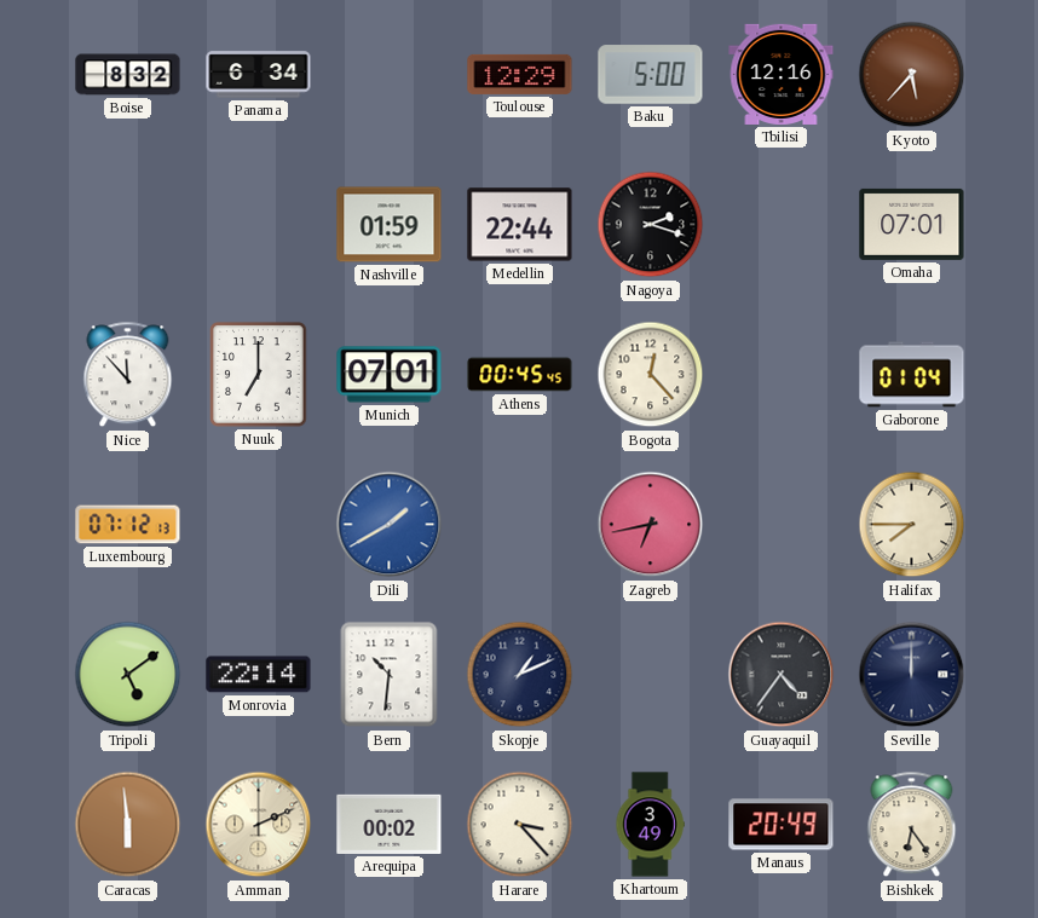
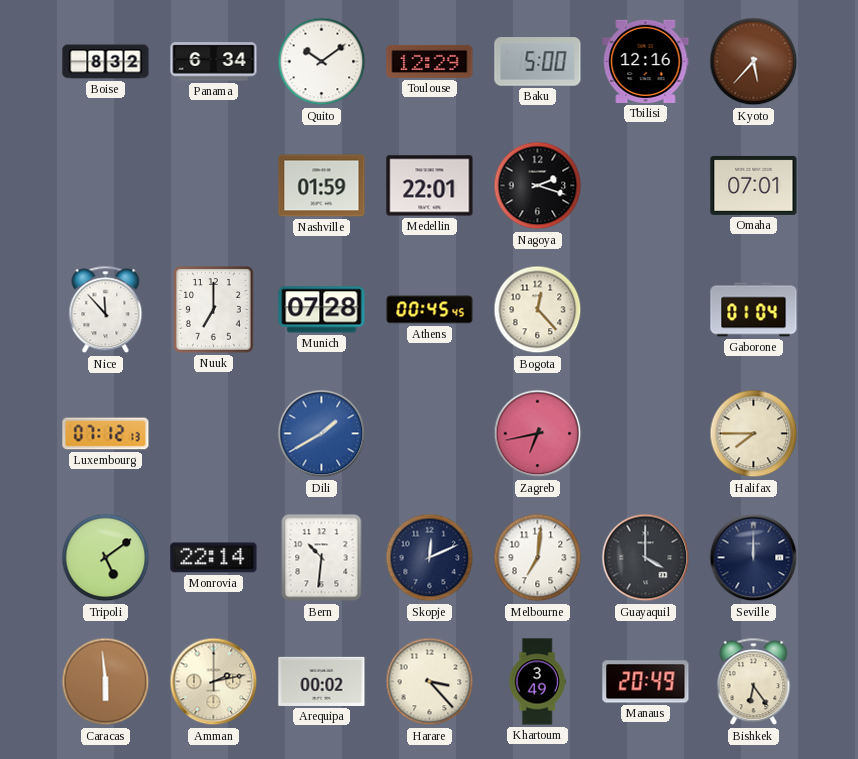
Quito: none -> 10:09 (322, 62)
Medellin: 22:44 -> 22:01 (430, 186)
Munich: 07:01 -> 07:28 (322, 310)
Skopje: 1:11 -> 12:11 (430, 558)
Melbourne: none -> 7:01 (538, 558)
Guayaquil: 4:36 -> 4:00 (646, 558)
Amman: 2:11 -> 2:13 (214, 682)
